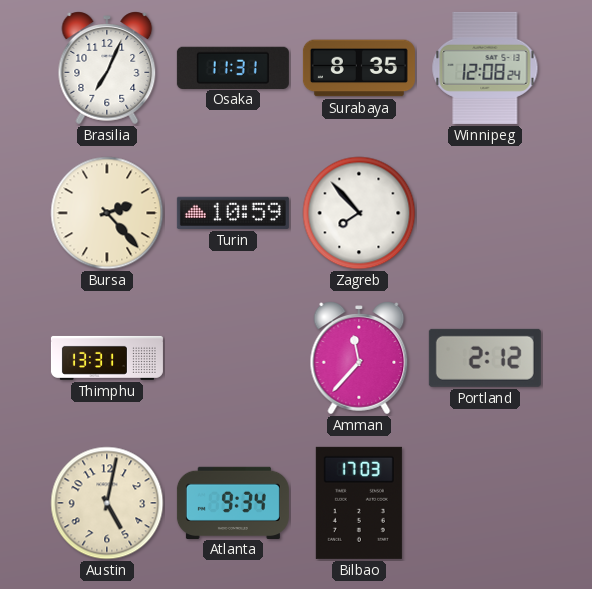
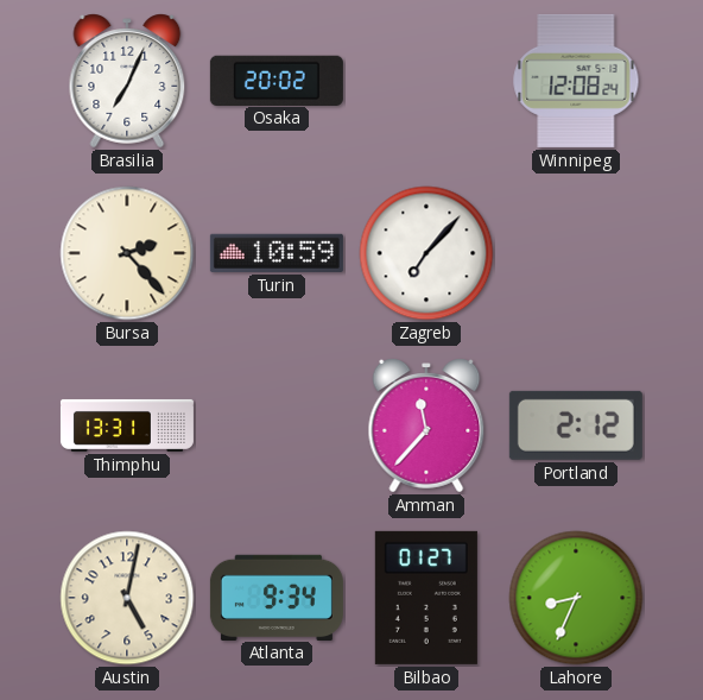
Osaka: 11:31 -> 20:02 (277, 80)
Surabaya: 8:35 -> none (359, 68)
Zagreb: 7:53 -> 7:07 (426, 253)
Bilbao: 17:03 -> 01:27 (426, 598)
Lahore: none -> 8:34 (576, 598)
